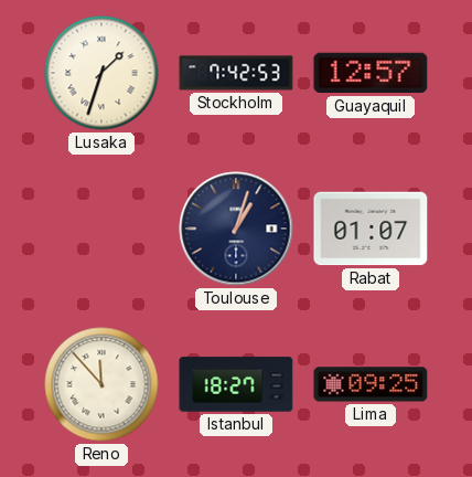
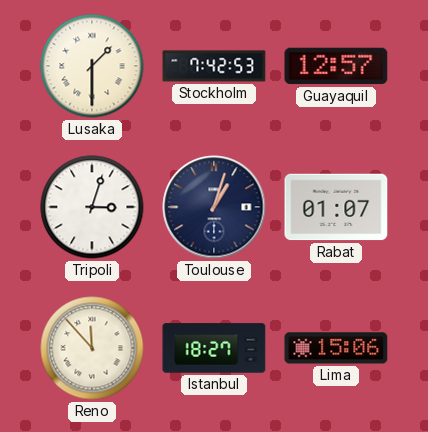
Lusaka: 1:33 -> 1:30 (92, 66)
Tripoli: none -> 3:03 (92, 207)
Lima: 09:25 -> 15:06 (336, 348)
